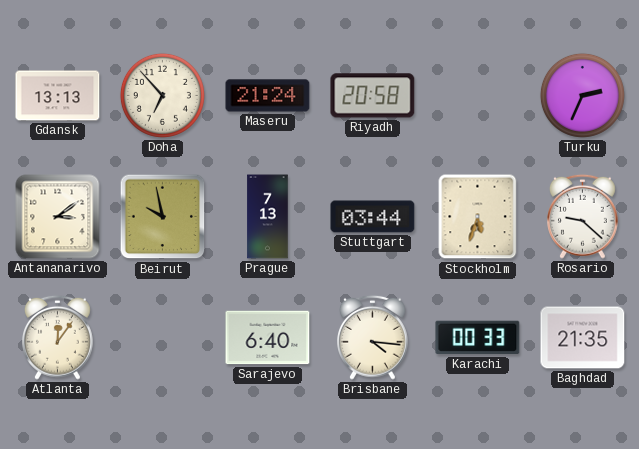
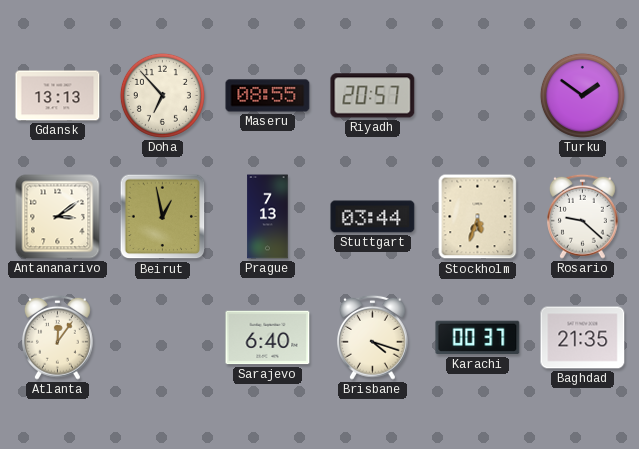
Maseru: 21:24 -> 08:55 (268, 96)
Riyadh: 20:58 -> 20:57 (373, 96)
Turku: 2:34 -> 1:51 (582, 95)
Beirut: 9:58 -> 12:58 (163, 217)
Brisbane: 4:16 -> 4:18 (373, 337)
Karachi: 00:33 -> 00:37 (478, 338)
